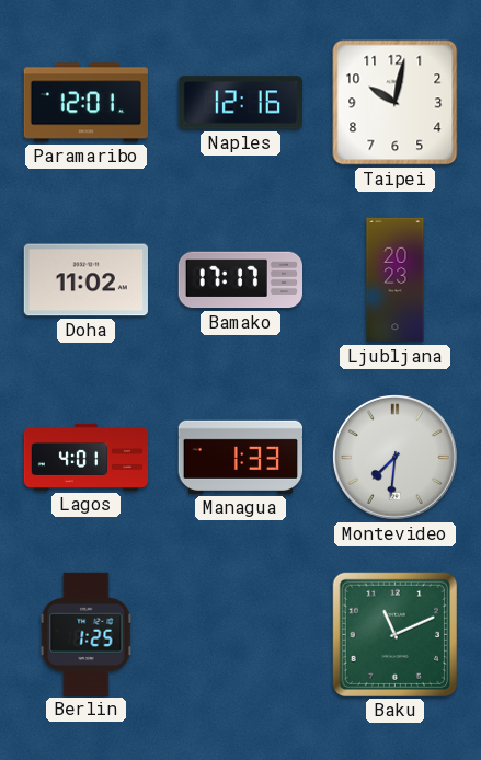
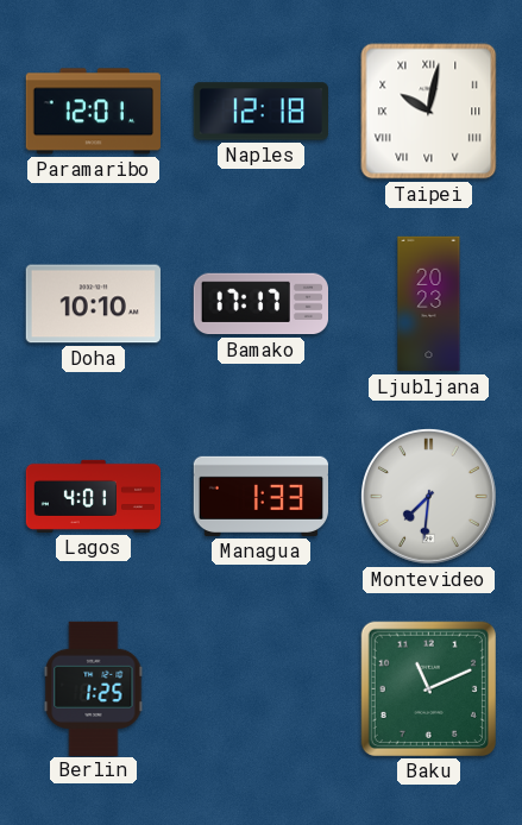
Naples: 12:16 -> 12:18 (260, 112)
Taipei numerals: Arabic -> Roman (429, 112)
Doha: 11:02 -> 10:10 (93, 304)
